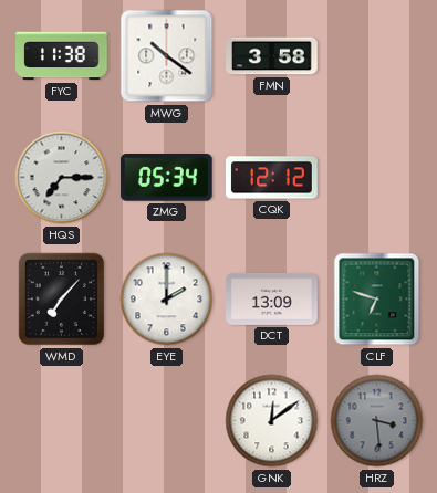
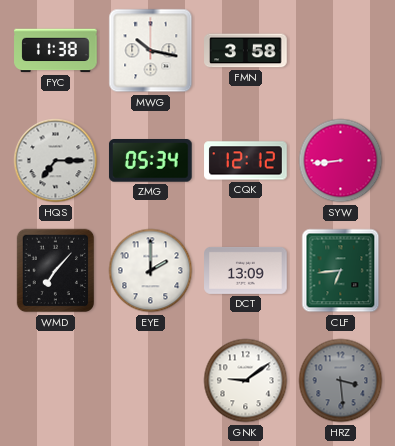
MWG: 10:21 -> 10:17 (151, 51)
SYW: none -> 8:44 (341, 161)
CLF: 6:48 -> 6:44 (341, 271)
GNK: 12:09 -> 9:09 (246, 381)
